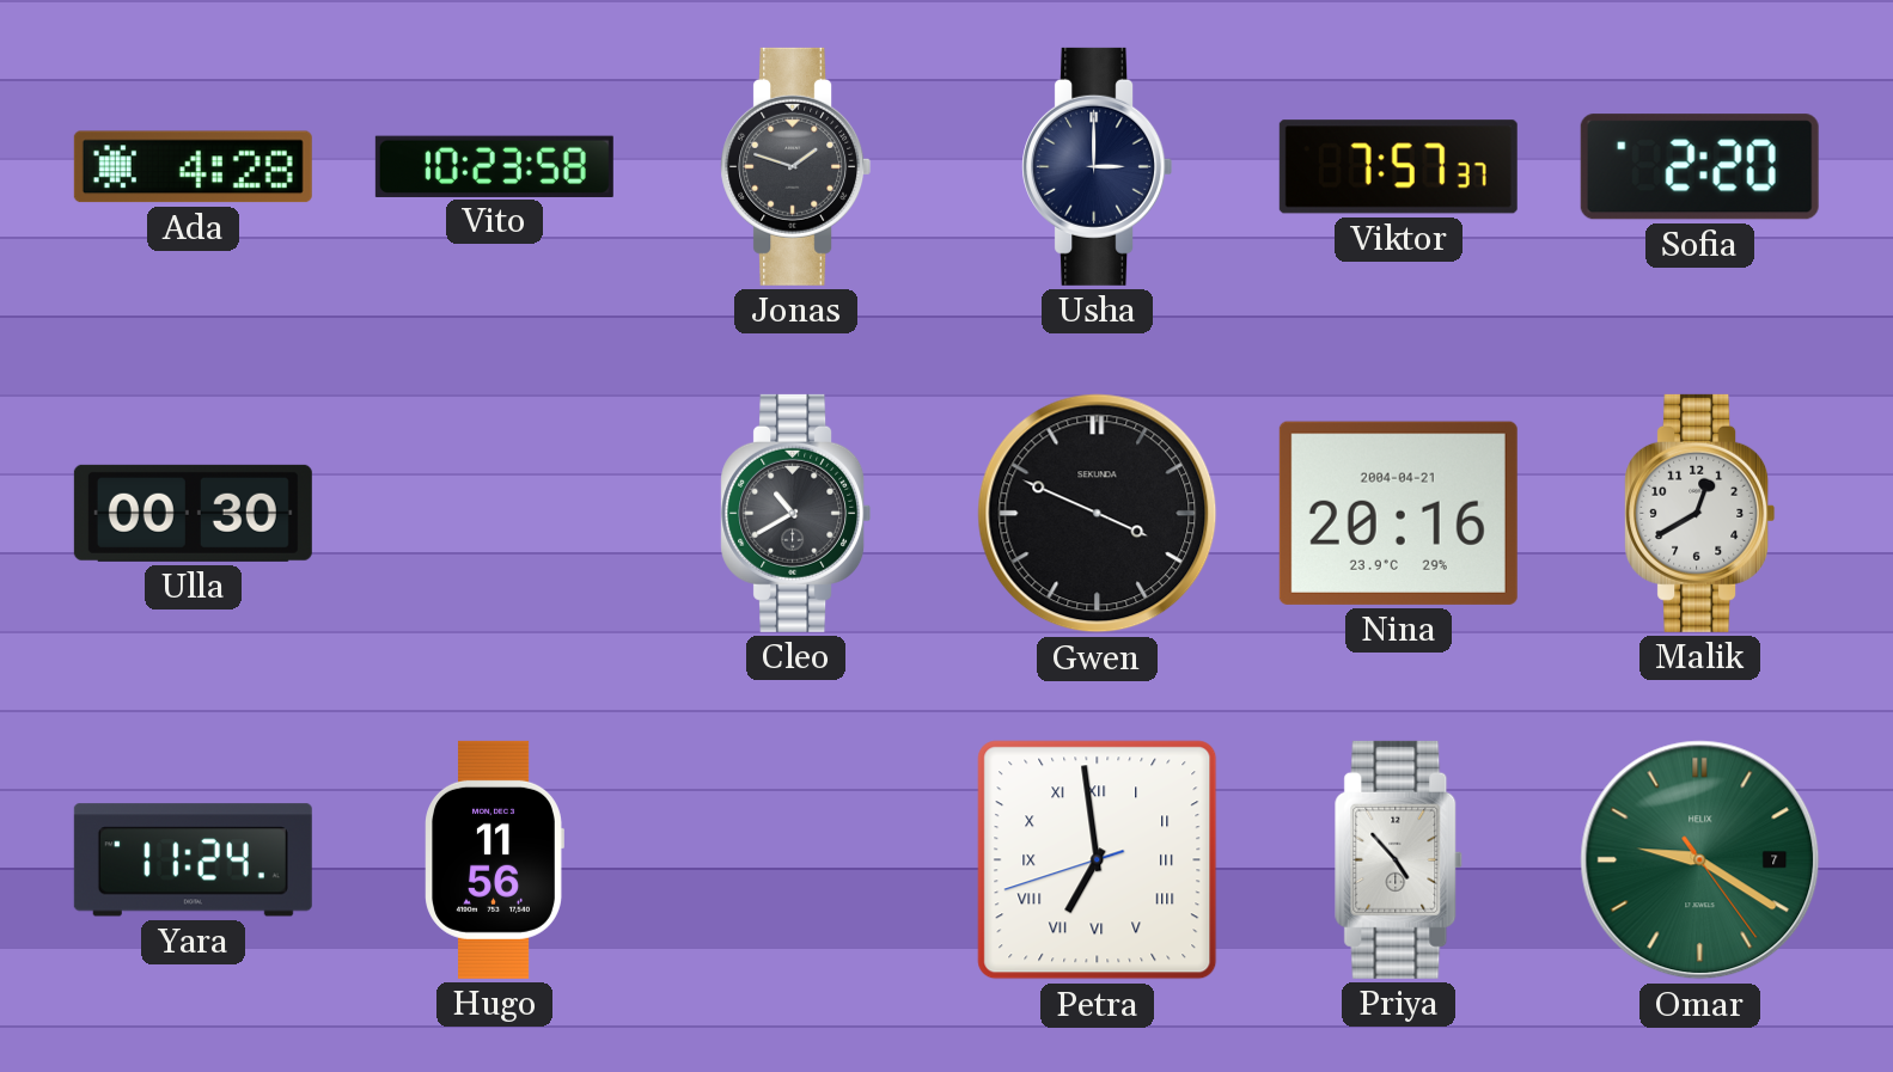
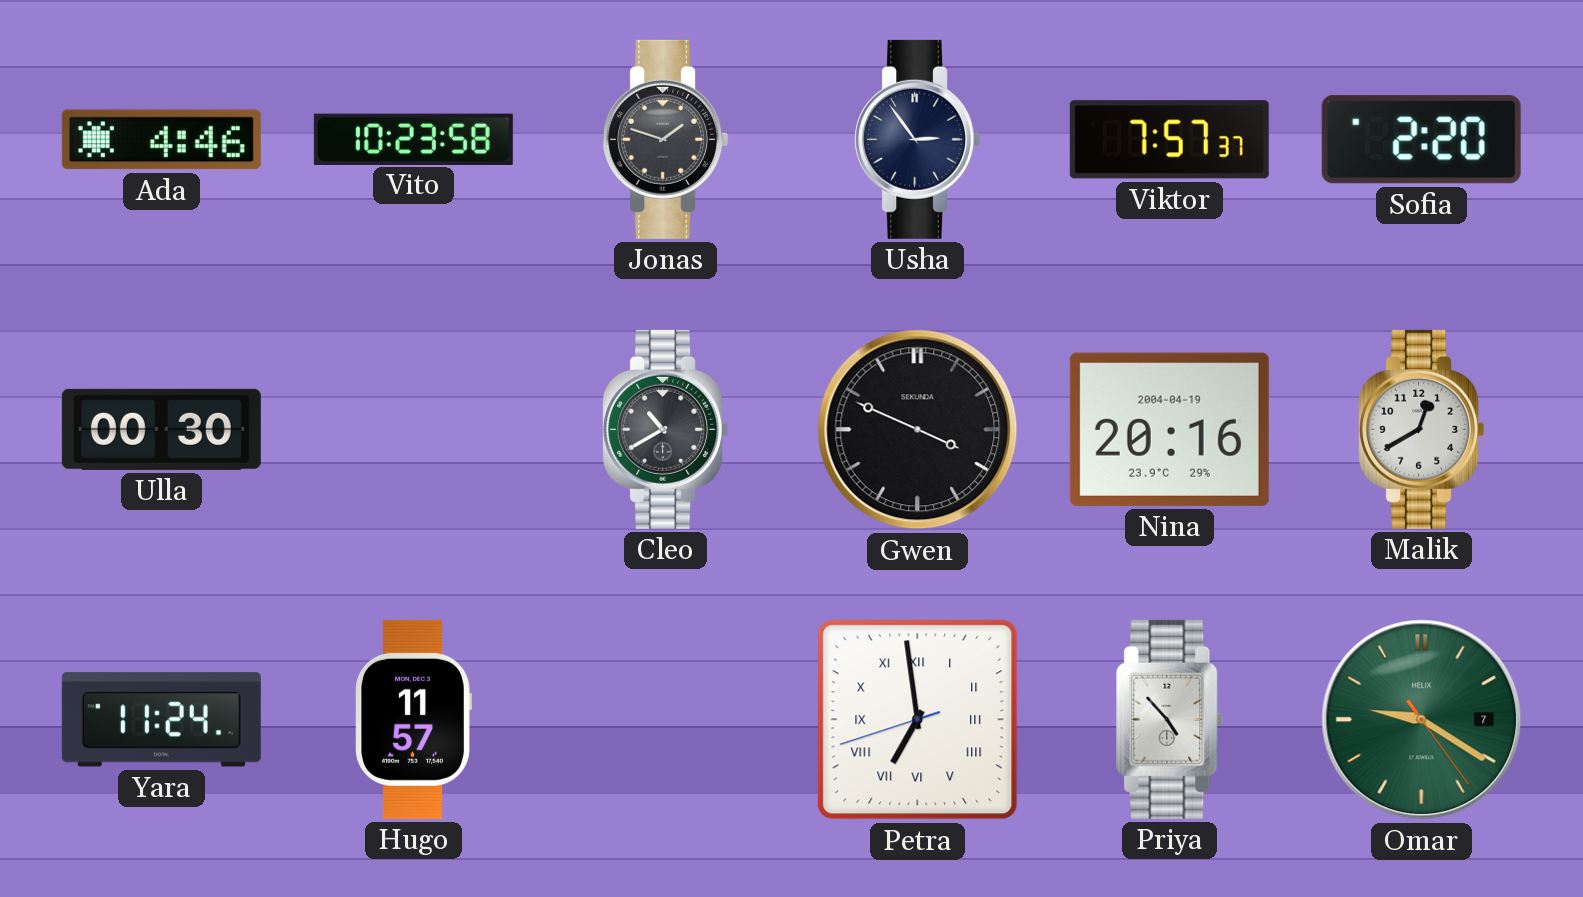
Ada: 4:28 -> 4:46 (161, 140)
Usha: 3:00 -> 2:54 (918, 139)
Nina date: 2004-04-21 -> 2004-04-19 (1169, 429)
Hugo: 11:56 -> 11:57 (413, 719)
